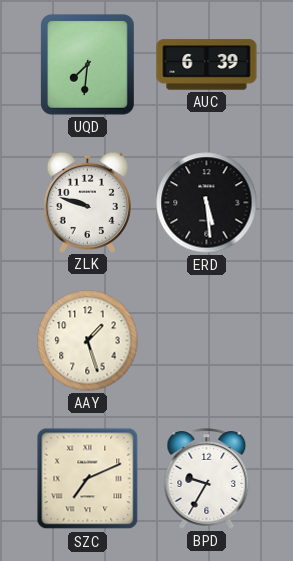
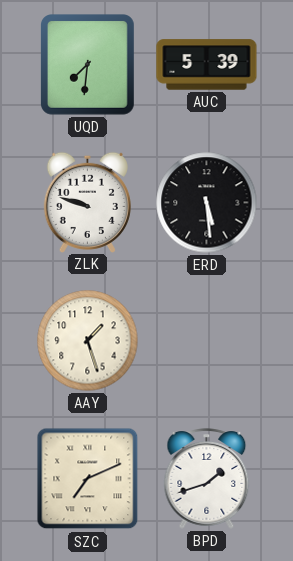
AUC: 6:39 -> 5:39 (207, 65)
BPD: 9:35 -> 1:42 (207, 479)
